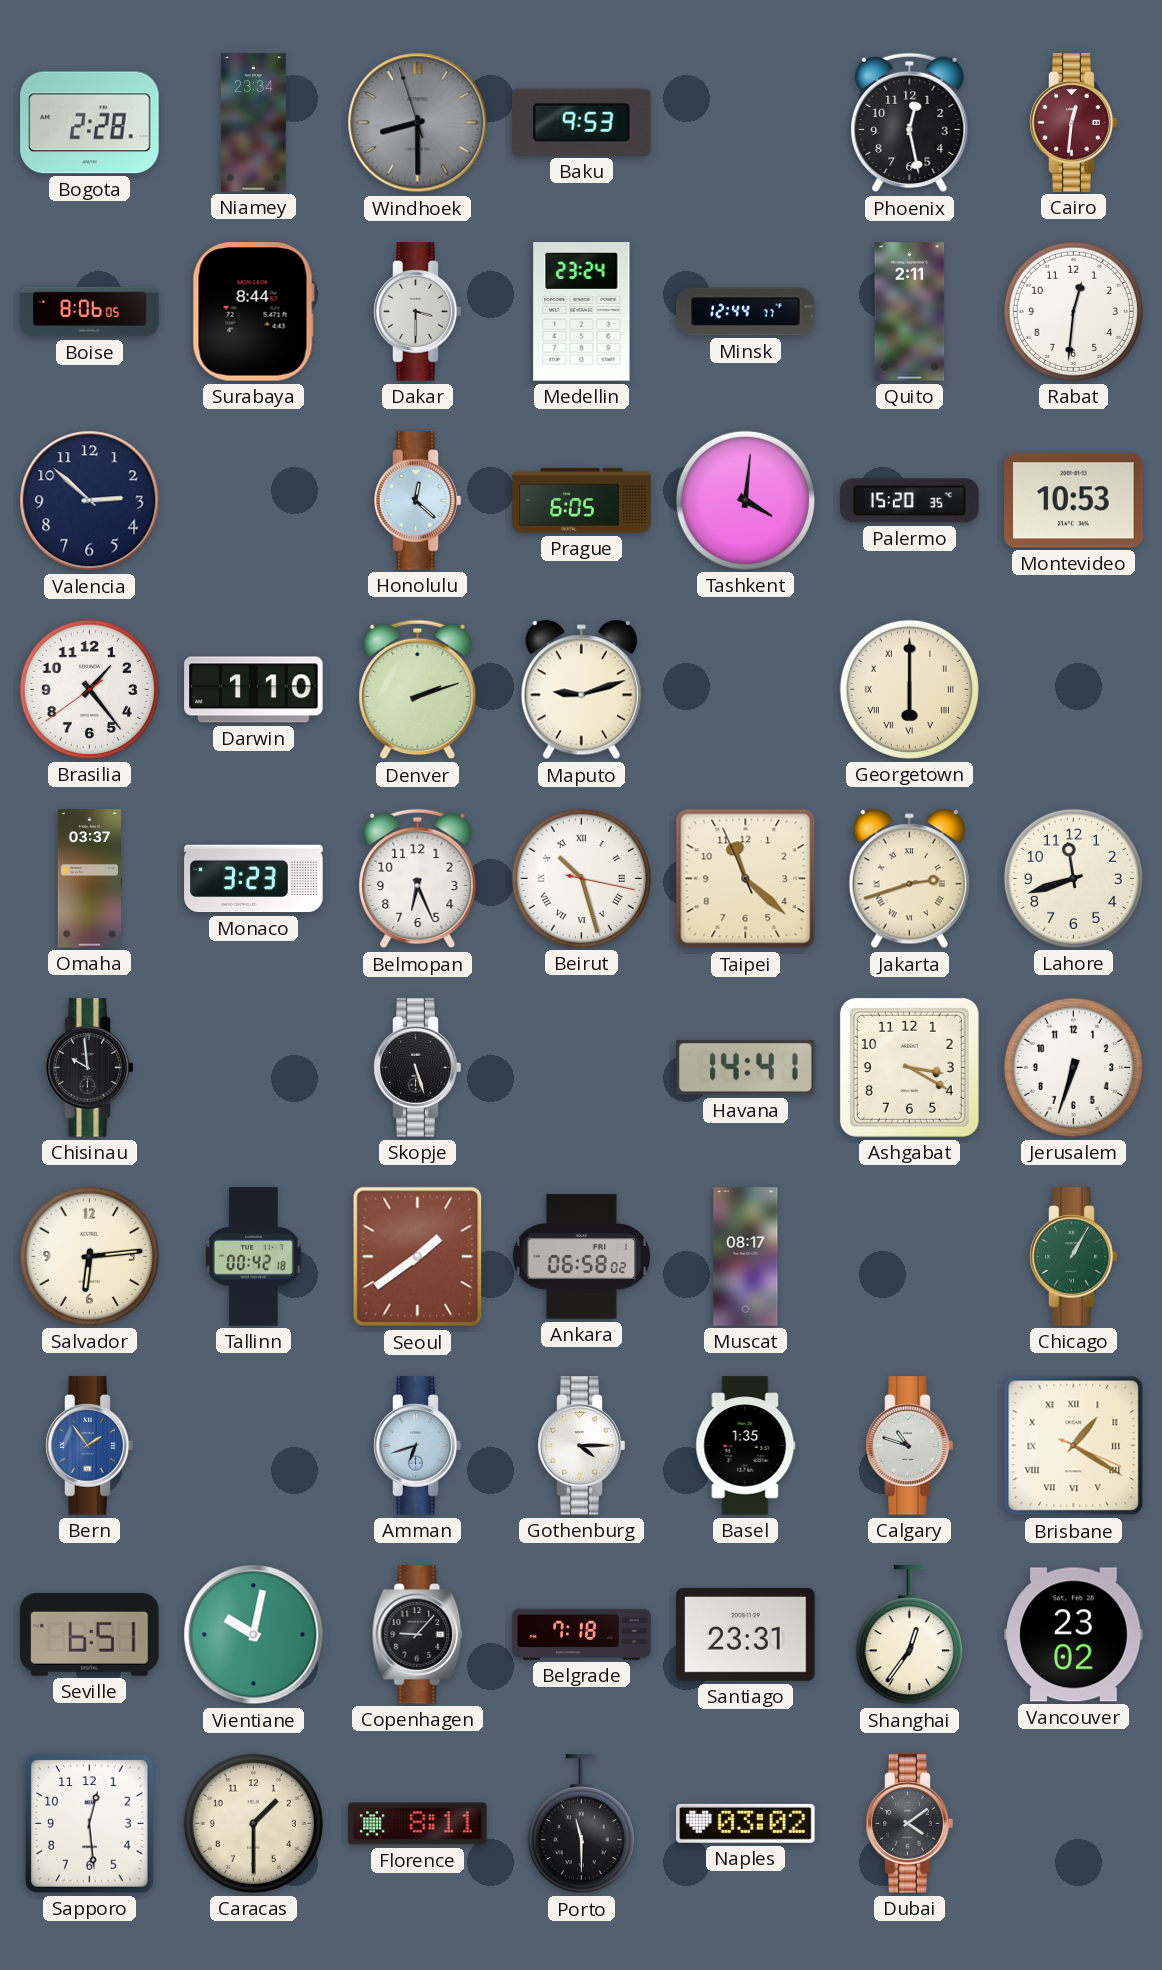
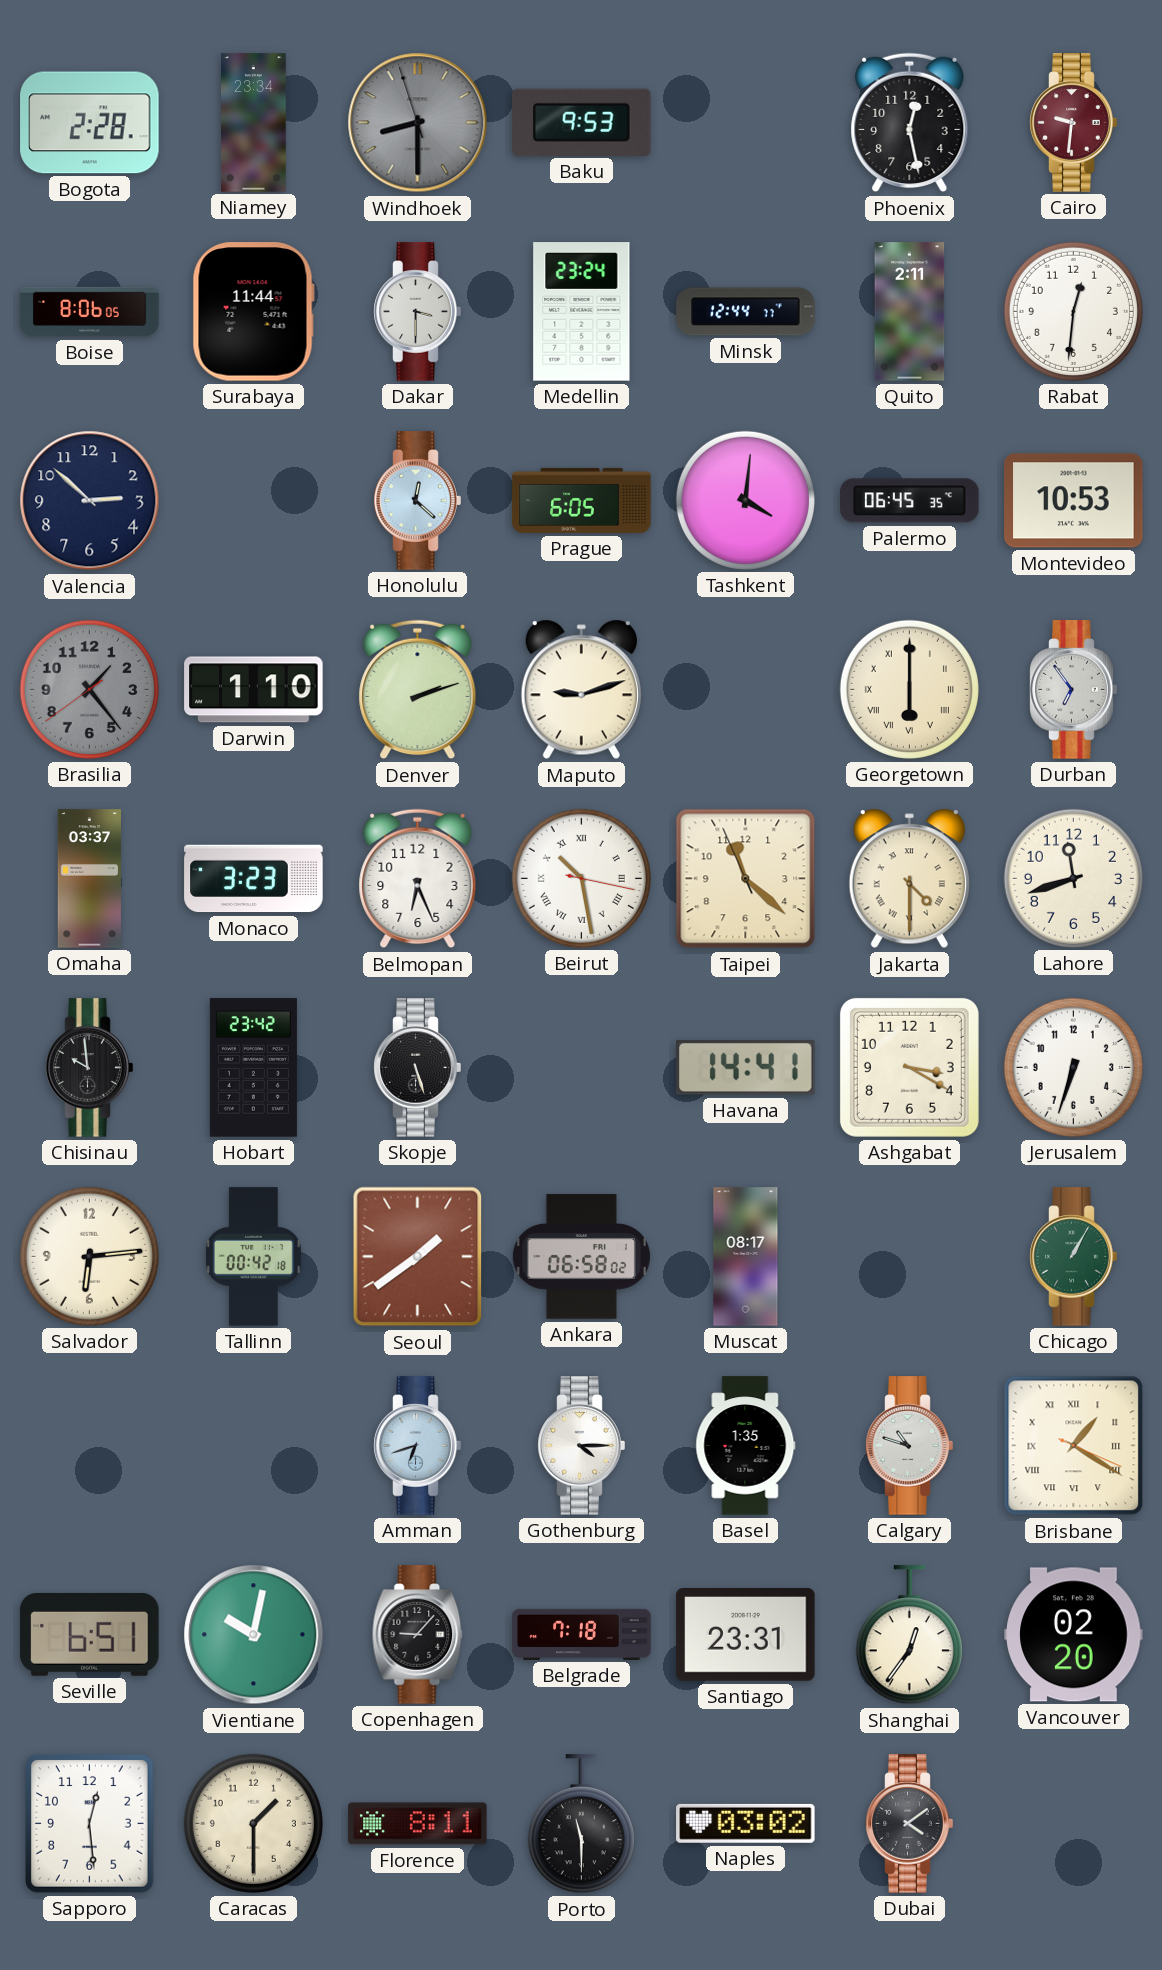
Cairo: 12:31 -> 9:31 (1074, 123)
Surabaya: 8:44 -> 11:44 (253, 312)
Palermo: 15:20 -> 06:45 (910, 501)
Brasilia dial: white -> grey (89, 689)
Durban: none -> 6:54 (1074, 690)
Beirut: 10:27 -> 10:28 (581, 878)
Jakarta: 2:42 -> 4:30 (909, 879)
Hobart: none -> 23:42 (253, 1068)
Bern: 1:54 -> none (90, 1446)
Vancouver: 23:02 -> 02:20 (1074, 1635)
